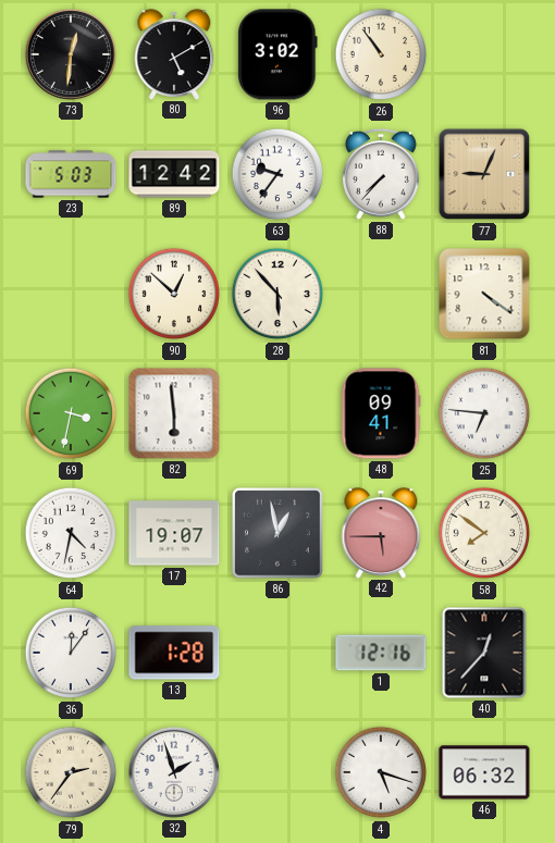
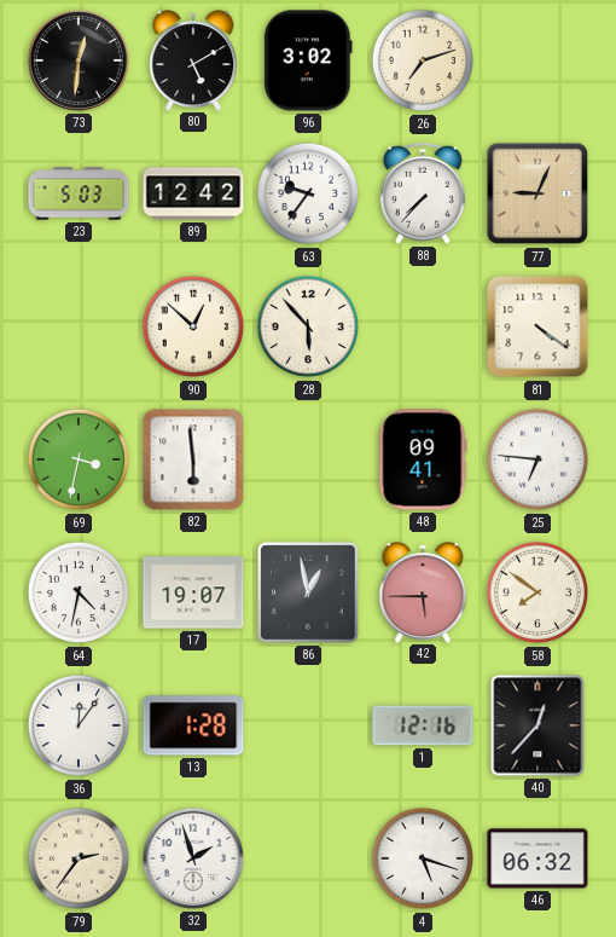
26: 10:54 -> 7:12 (423, 60)
